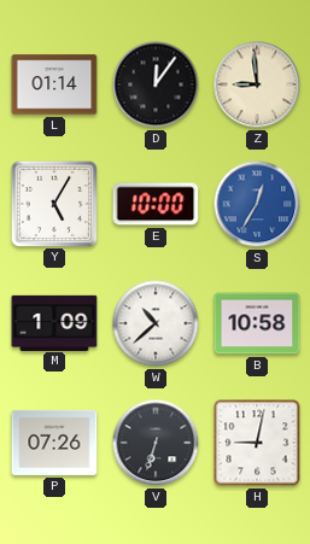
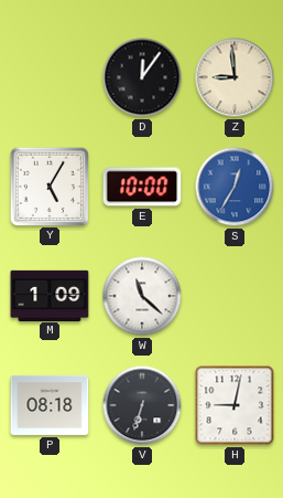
L: 01:14 -> none (54, 84)
W: 10:38 -> 11:22 (142, 296)
B: 10:58 -> none (257, 323)
P: 07:26 -> 08:18 (50, 405)
